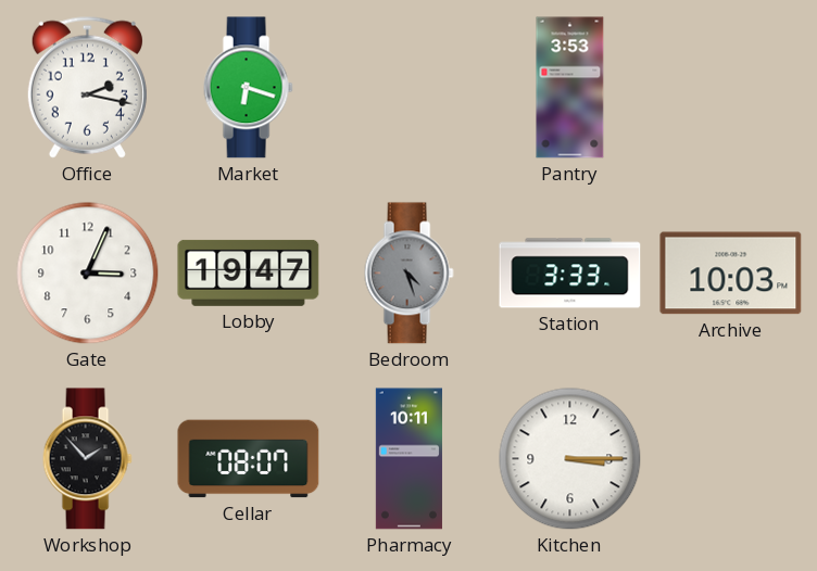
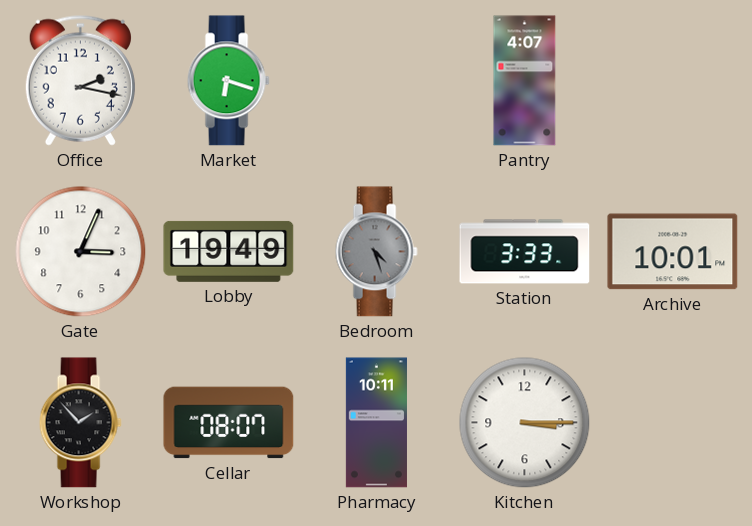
Pantry: 3:53 -> 4:07 (525, 81)
Lobby: 19:47 -> 19:49 (229, 251)
Archive: 10:03 -> 10:01 (673, 252)
